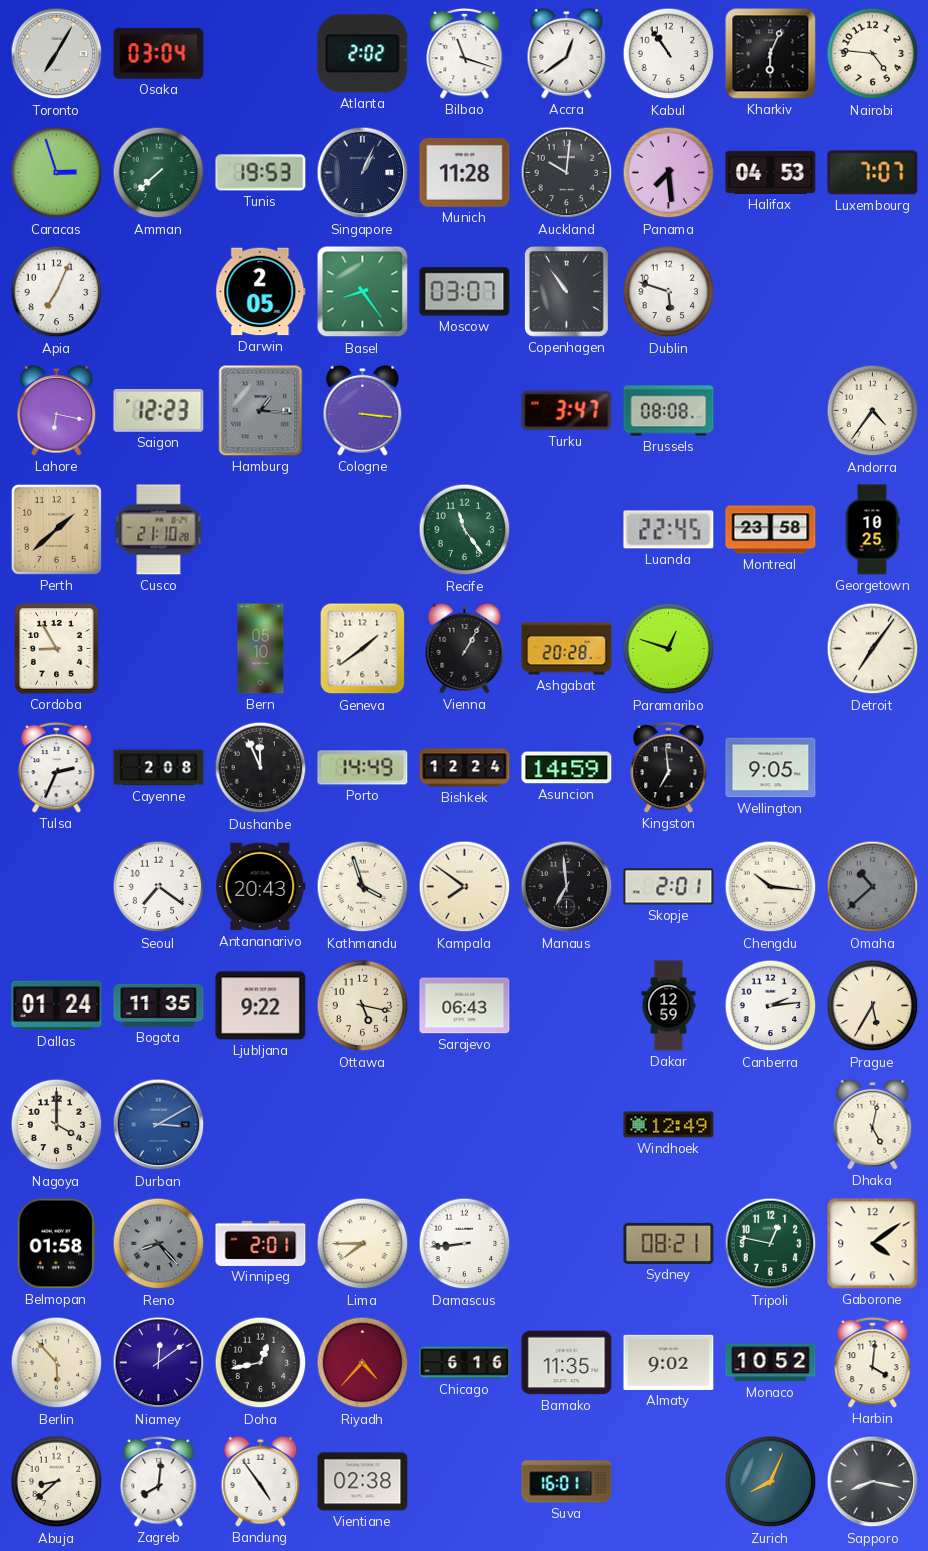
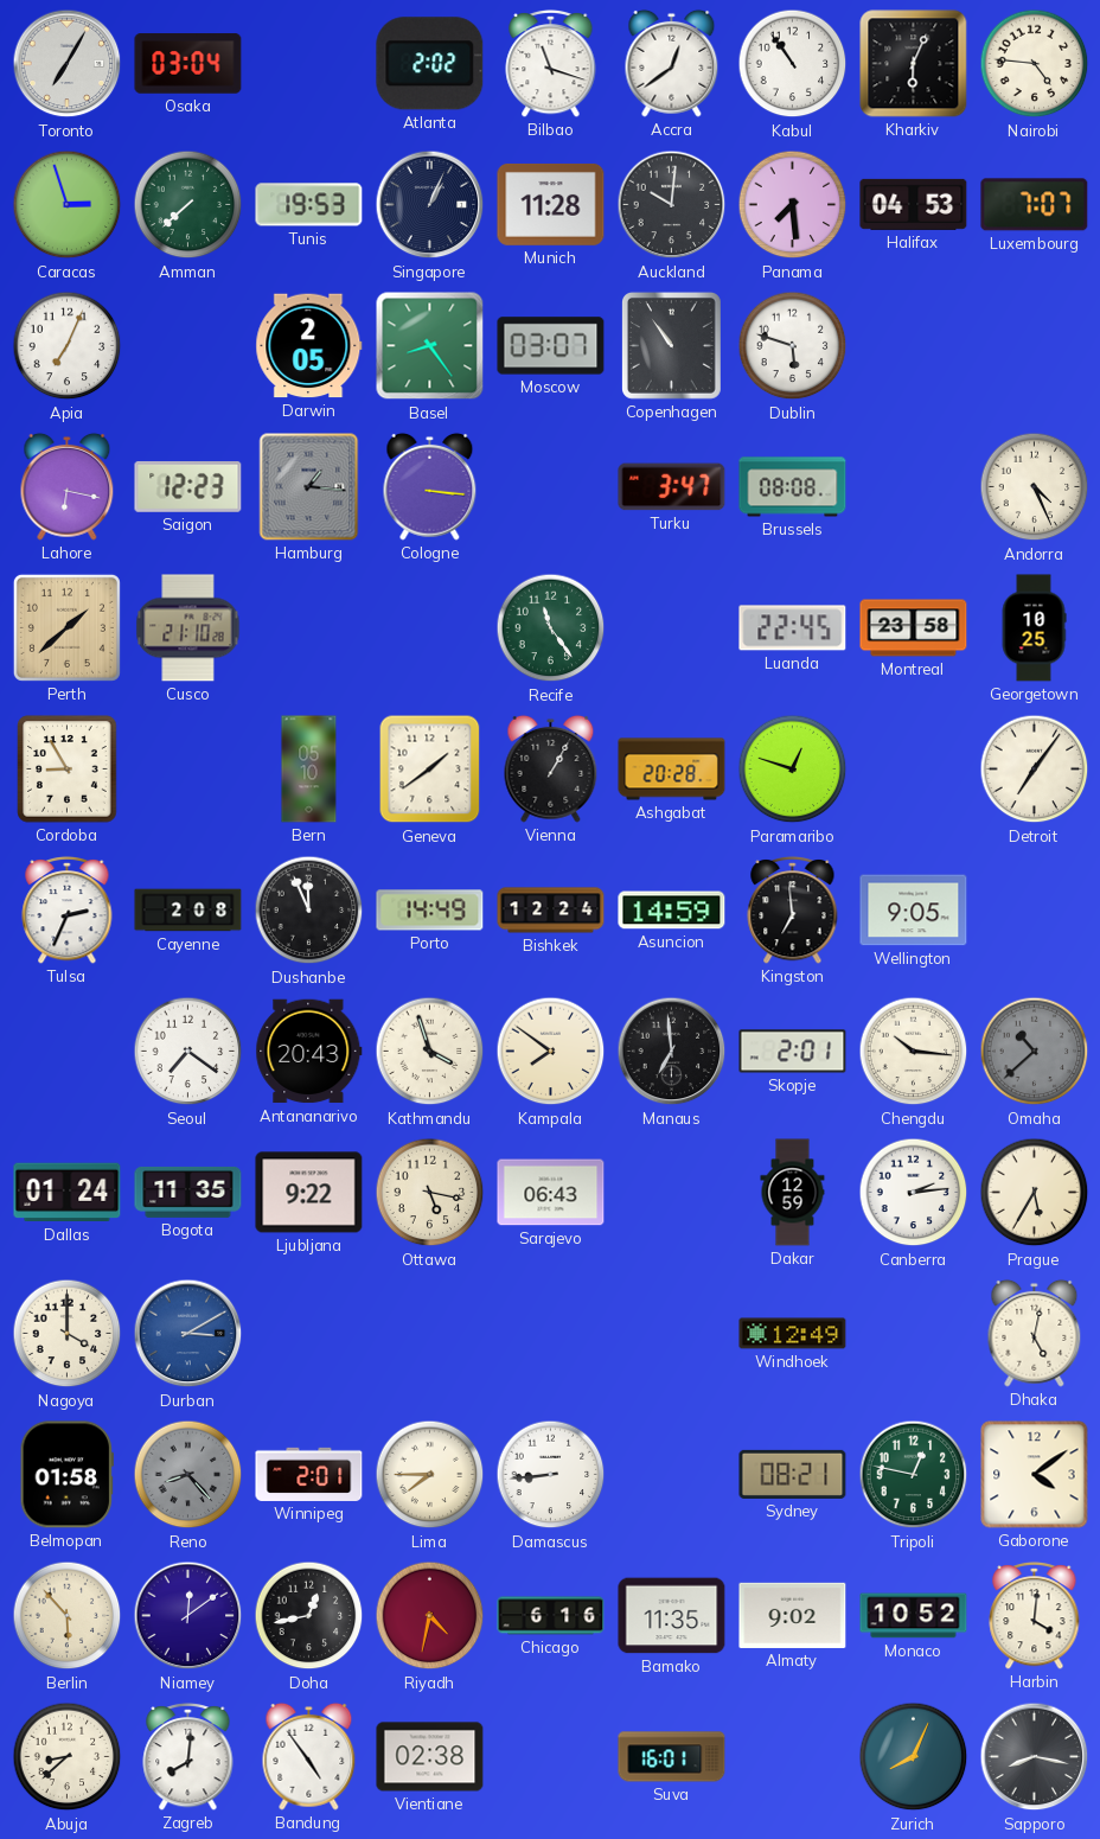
Andorra: 4:36 -> 4:26 (1035, 487)
Riyadh: 4:37 -> 4:32 (430, 1616)
